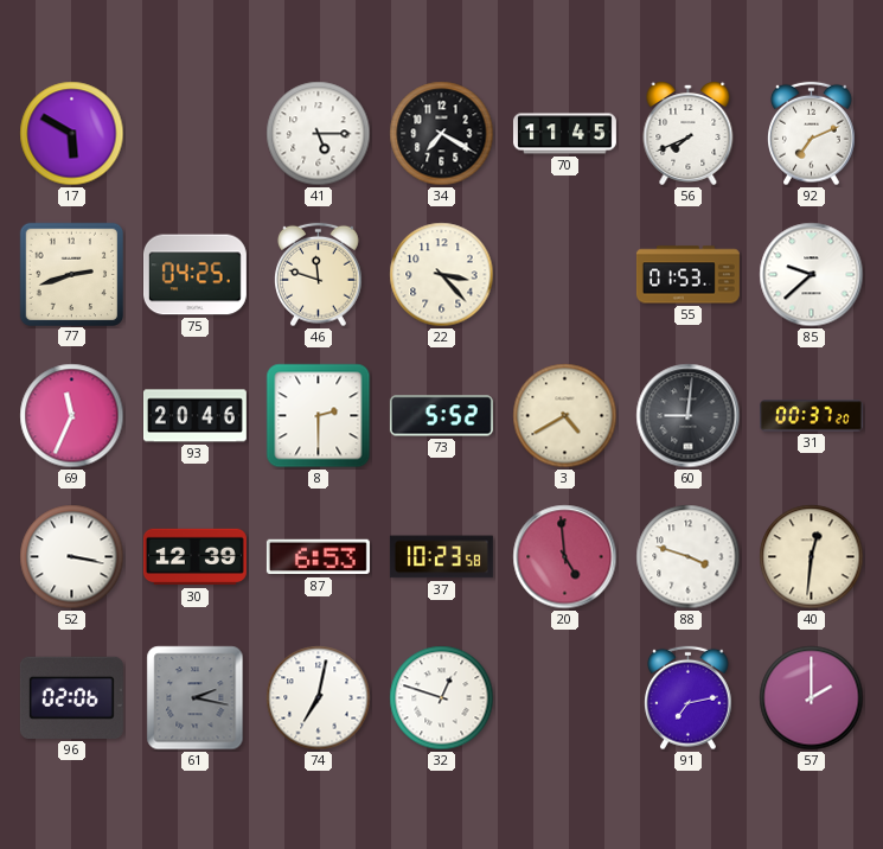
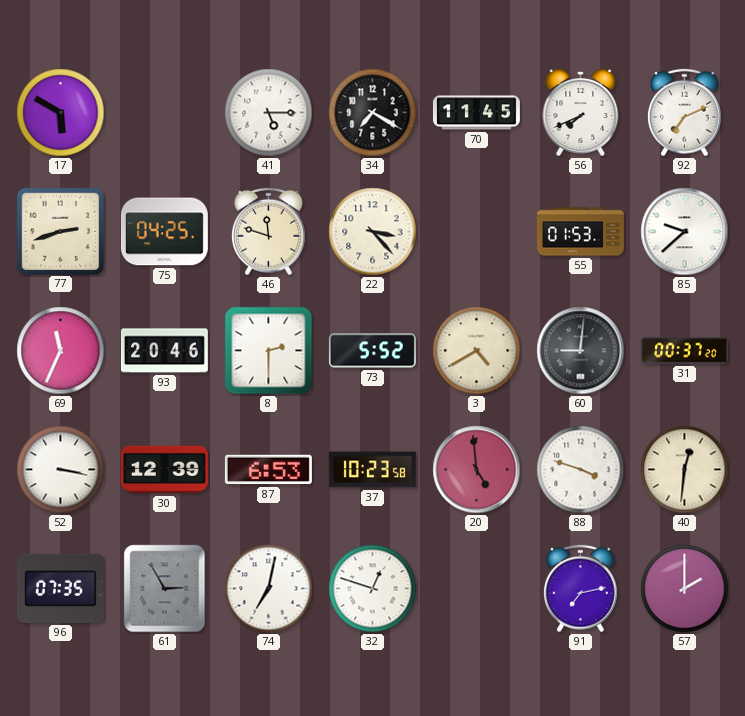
96: 02:06 -> 07:35 (60, 588)
61: 2:17 -> 2:55 (165, 589)
